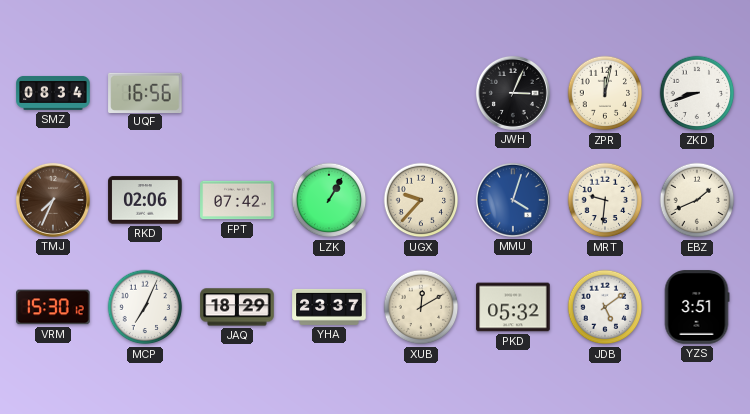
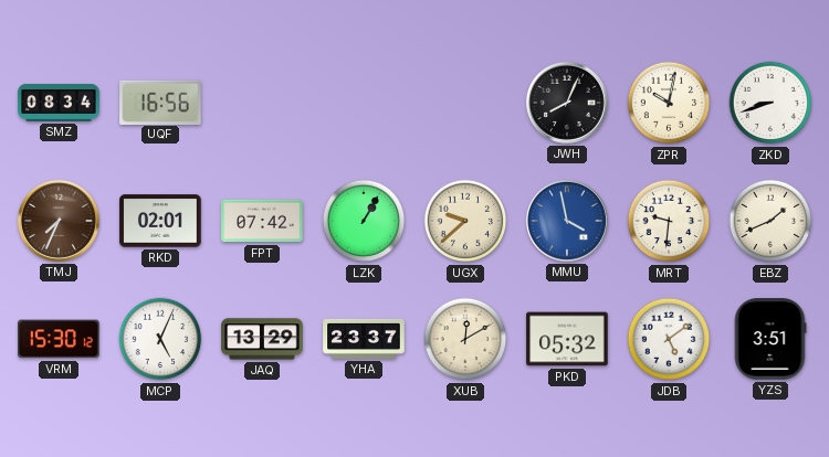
JWH: 3:04 -> 8:04 (567, 103)
ZPR: 12:02 -> 10:02 (669, 103)
RKD: 02:06 -> 02:01 (160, 221)
UGX: 9:37 -> 9:38 (465, 221)
MMU: 4:03 -> 3:58 (567, 221)
MCP: 7:04 -> 5:04 (160, 339)
JAQ: 18:29 -> 13:29 (262, 339)
